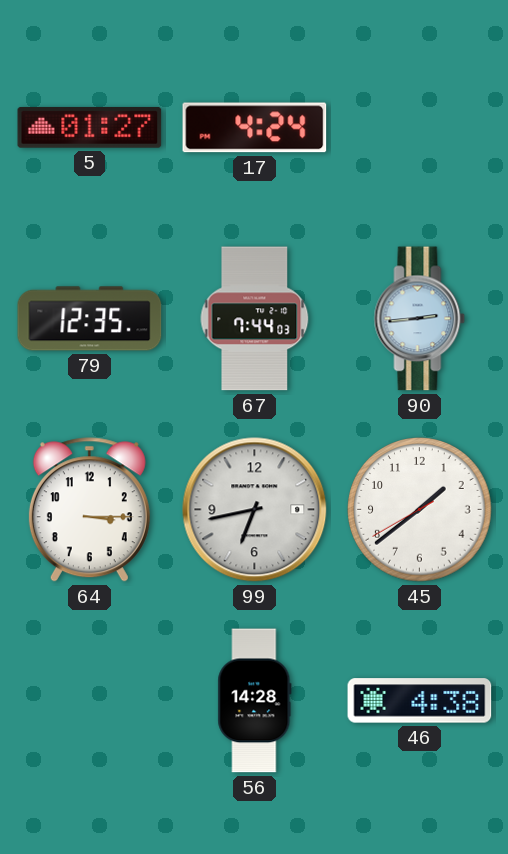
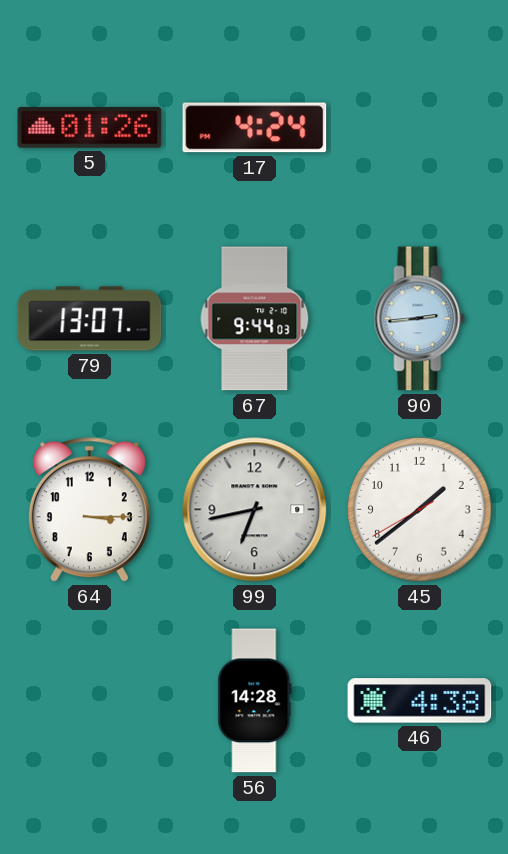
5: 01:27 -> 01:26 (90, 127)
79: 12:35 -> 13:07 (90, 319)
67: 7:44 -> 9:44 (255, 319)
